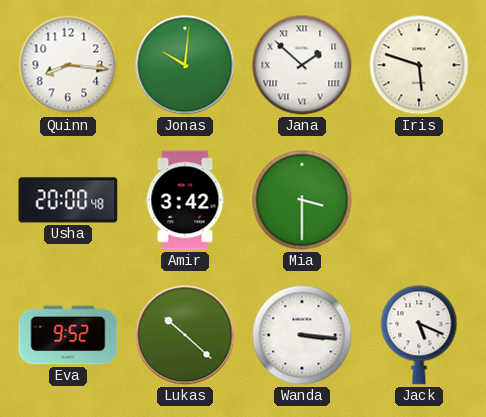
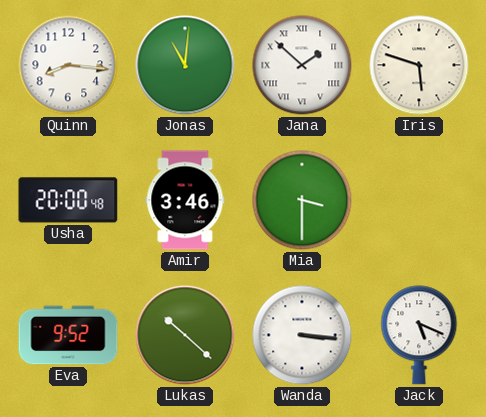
Jonas: 10:01 -> 11:01 (185, 65)
Amir: 3:42 -> 3:46 (185, 200)
